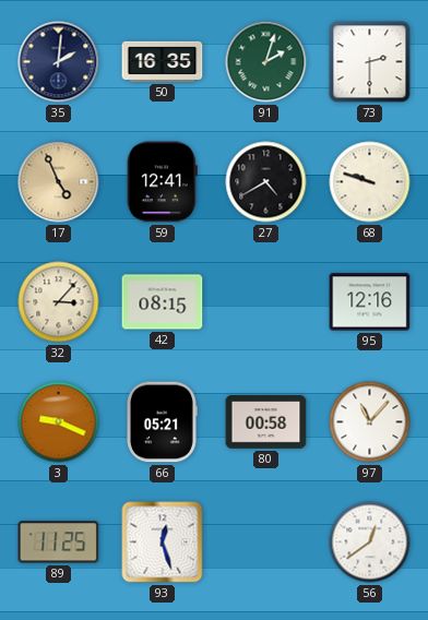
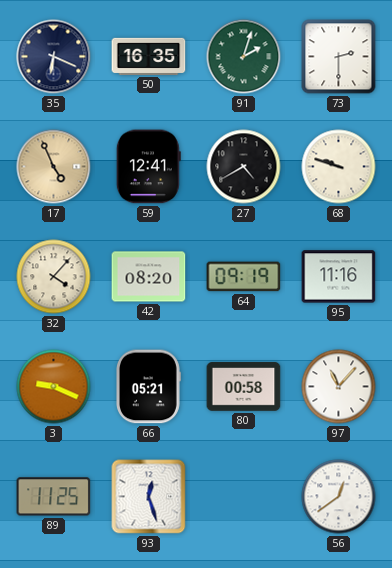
35: 2:01 -> 6:19 (54, 57)
32: 3:07 -> 4:07 (54, 277)
42: 08:15 -> 08:20 (149, 277)
64: none -> 09:19 (244, 277)
95: 12:16 -> 11:16 (339, 277)
